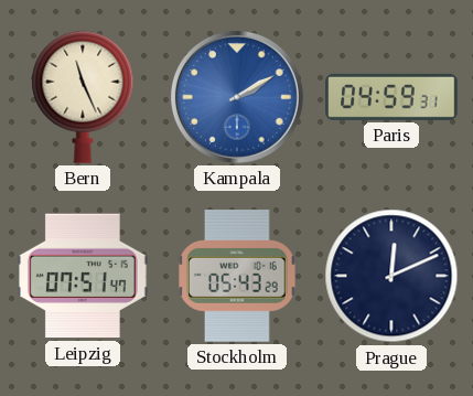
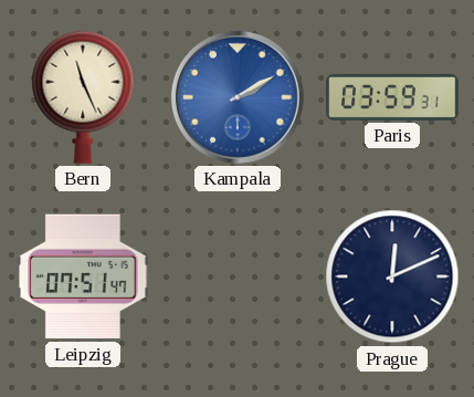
Paris: 04:59 -> 03:59 (392, 97)
Stockholm: 05:43 -> none (237, 277)
